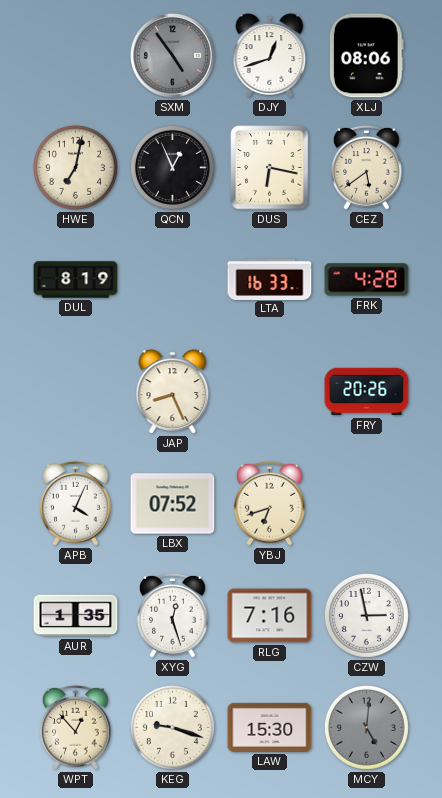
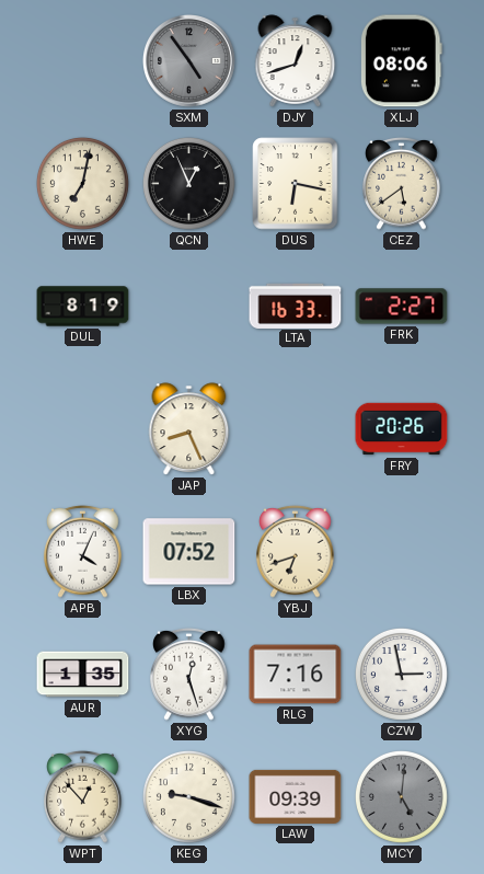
FRK: 4:28 -> 2:27 (402, 307)
LAW: 15:30 -> 09:39 (296, 796)
